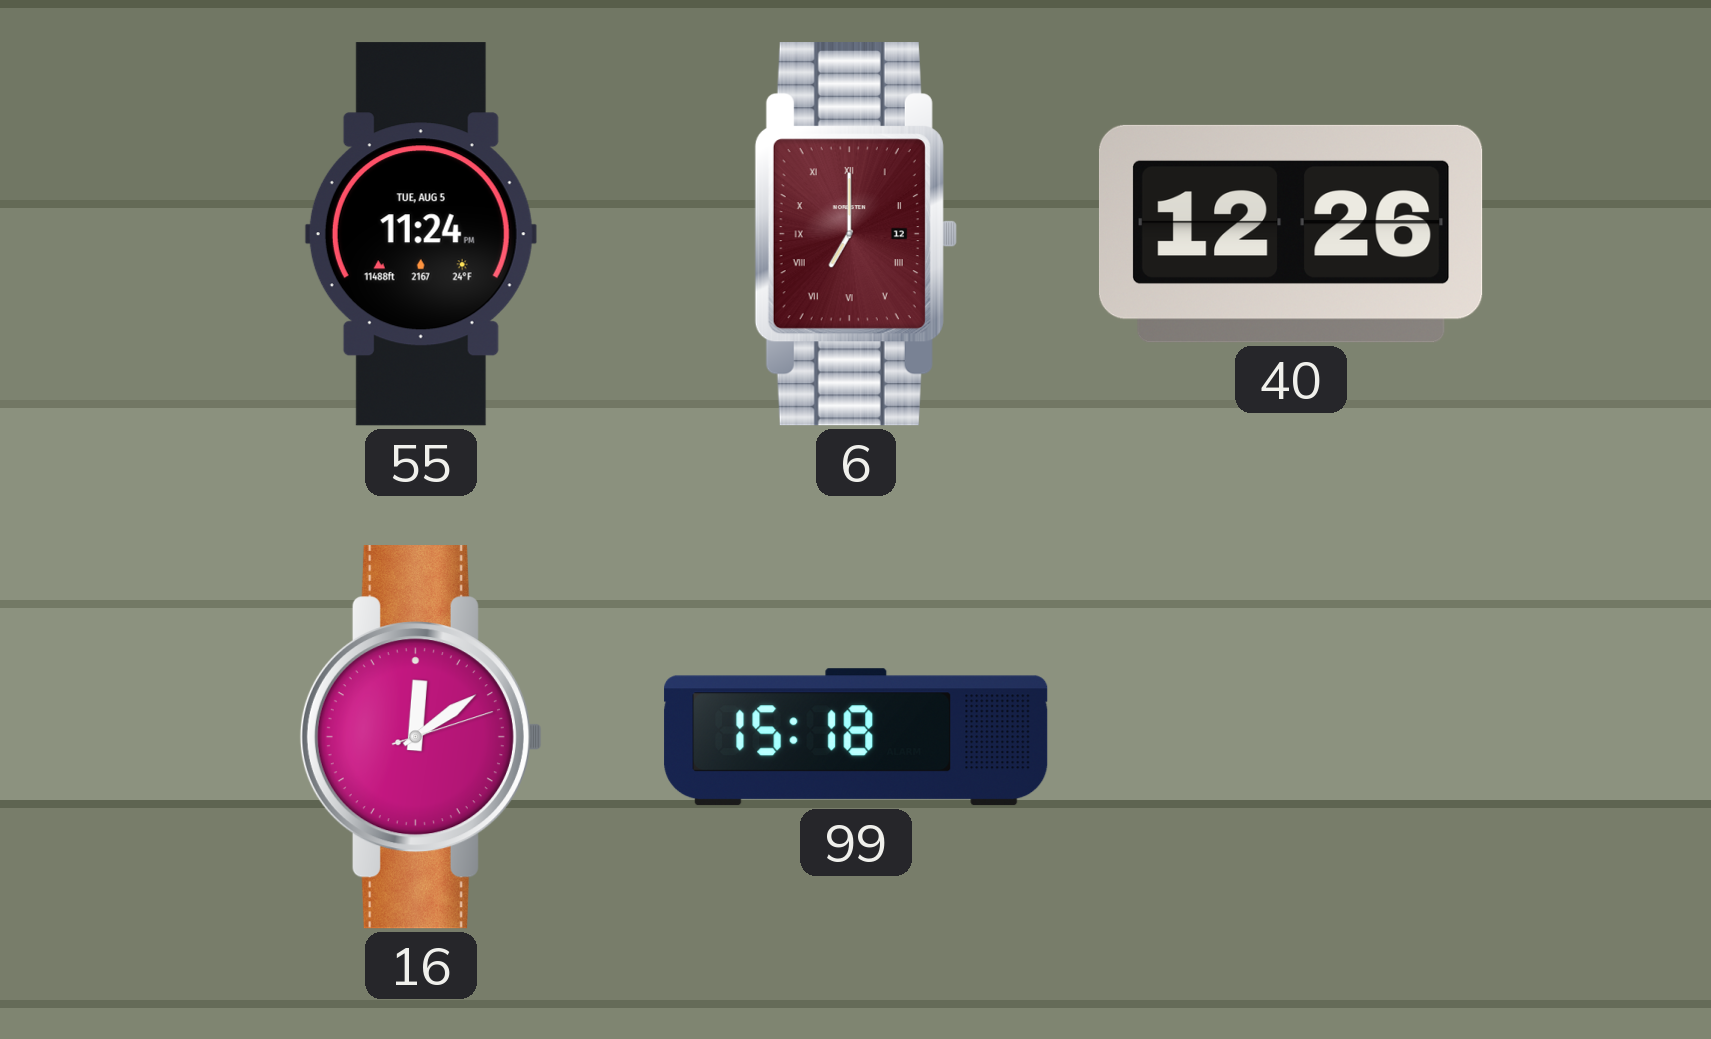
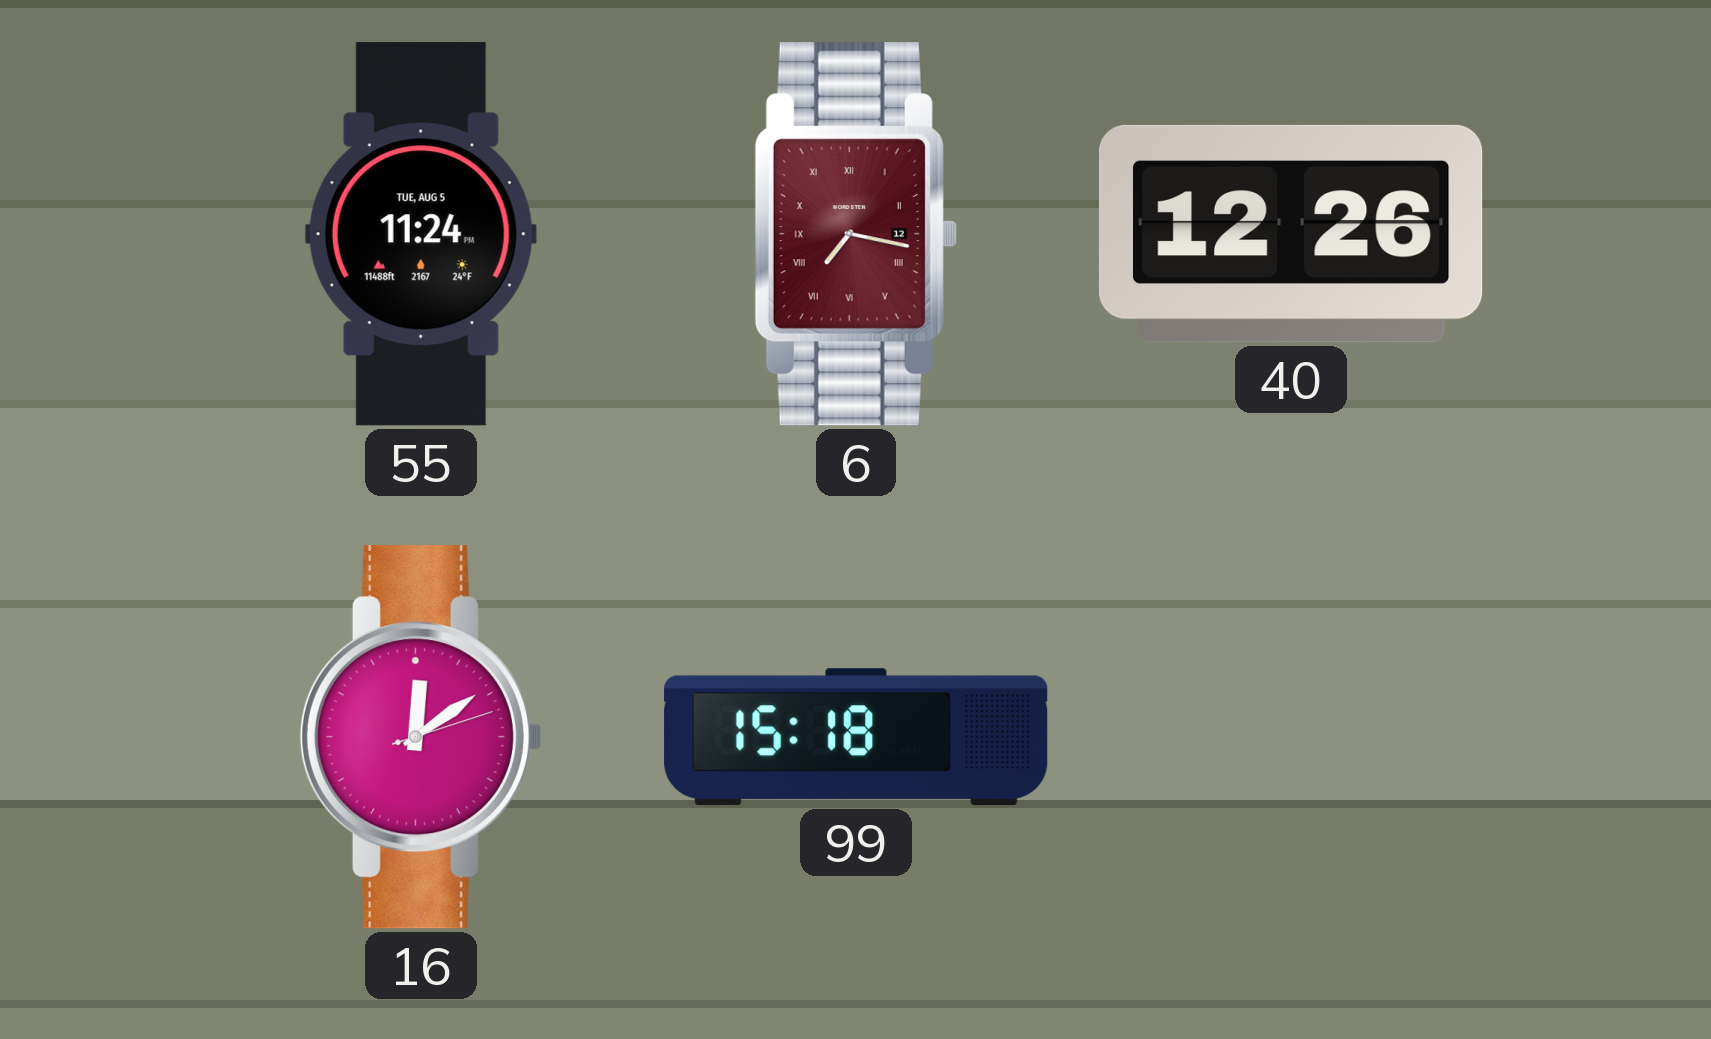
6: 7:00 -> 7:17 (856, 234)
